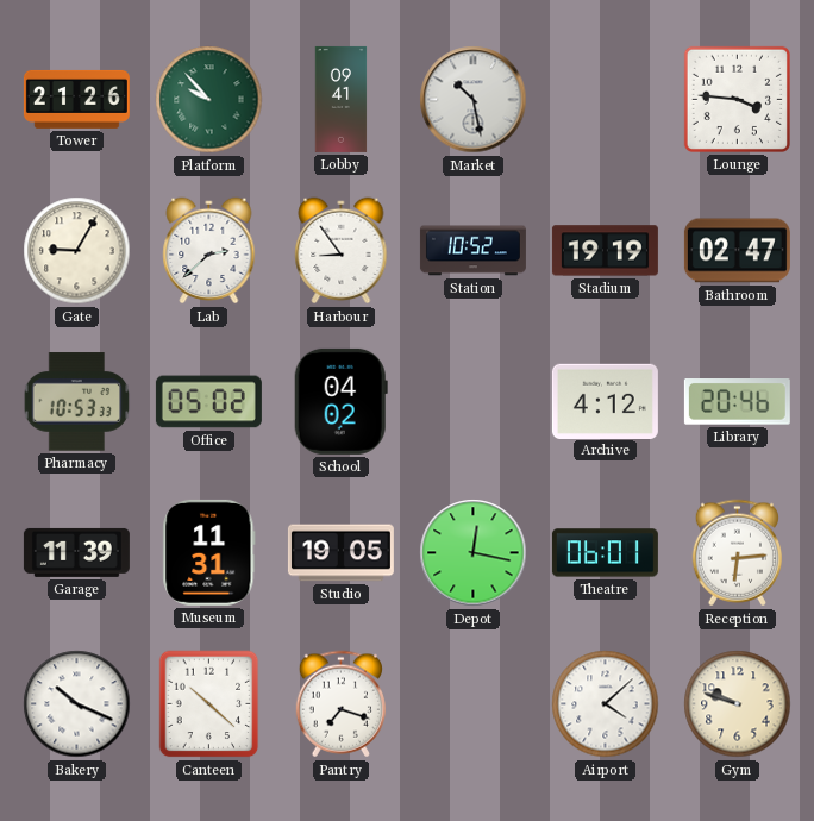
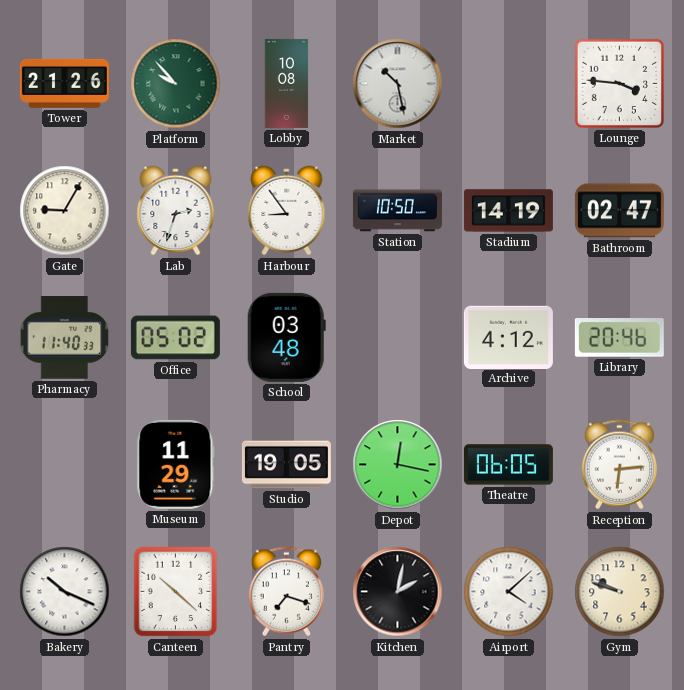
Lobby: 09:41 -> 10:08 (287, 83)
Lab: 2:38 -> 2:33 (176, 211)
Station: 10:52 -> 10:50 (397, 211)
Stadium: 19:19 -> 14:19 (508, 211)
Pharmacy: 10:53 -> 11:40 (65, 338)
School: 04:02 -> 03:48 (286, 337)
Garage: 11:39 -> none (76, 552)
Museum: 11:31 -> 11:29 (176, 464)
Theatre: 06:01 -> 06:05 (508, 465)
Kitchen: none -> 2:02 (398, 592)
